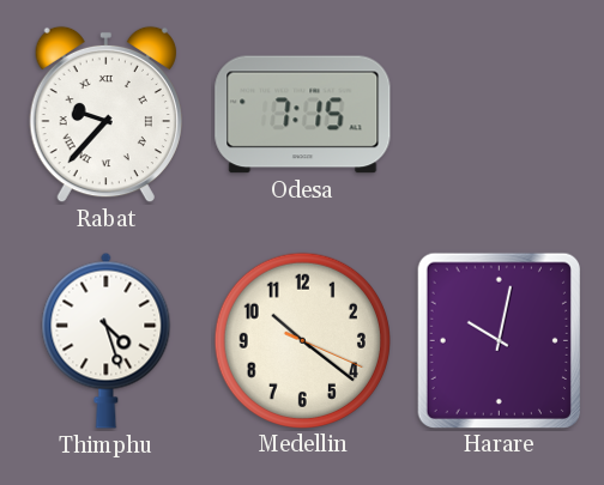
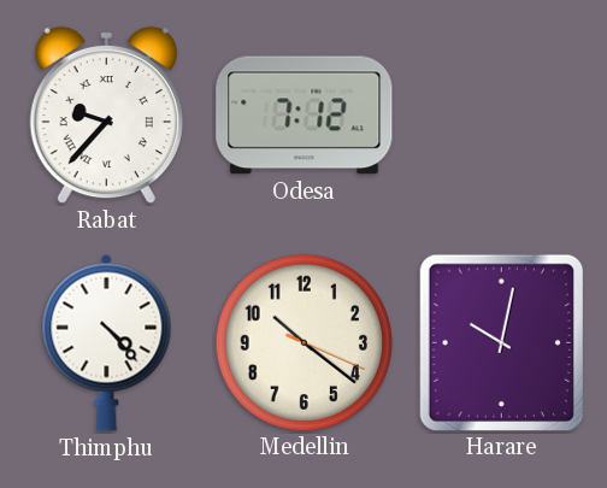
Odesa: 7:15 -> 7:12 (305, 116)
Thimphu: 4:27 -> 4:23 (107, 342)
